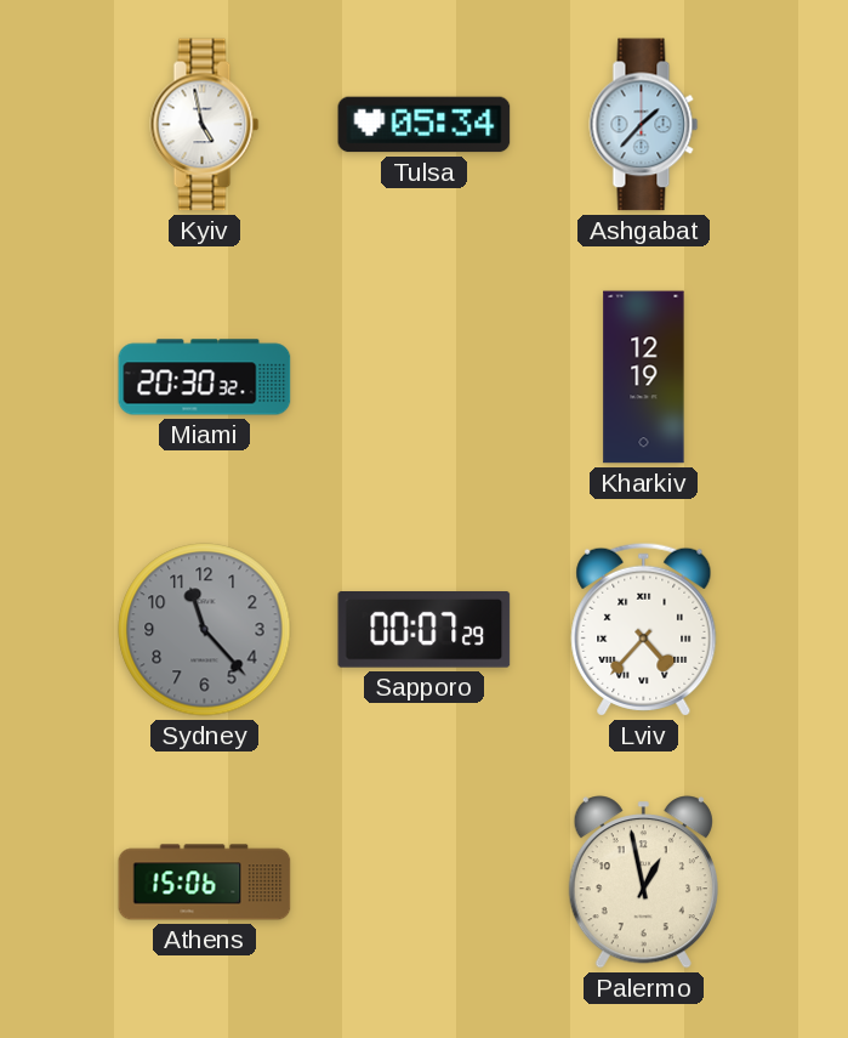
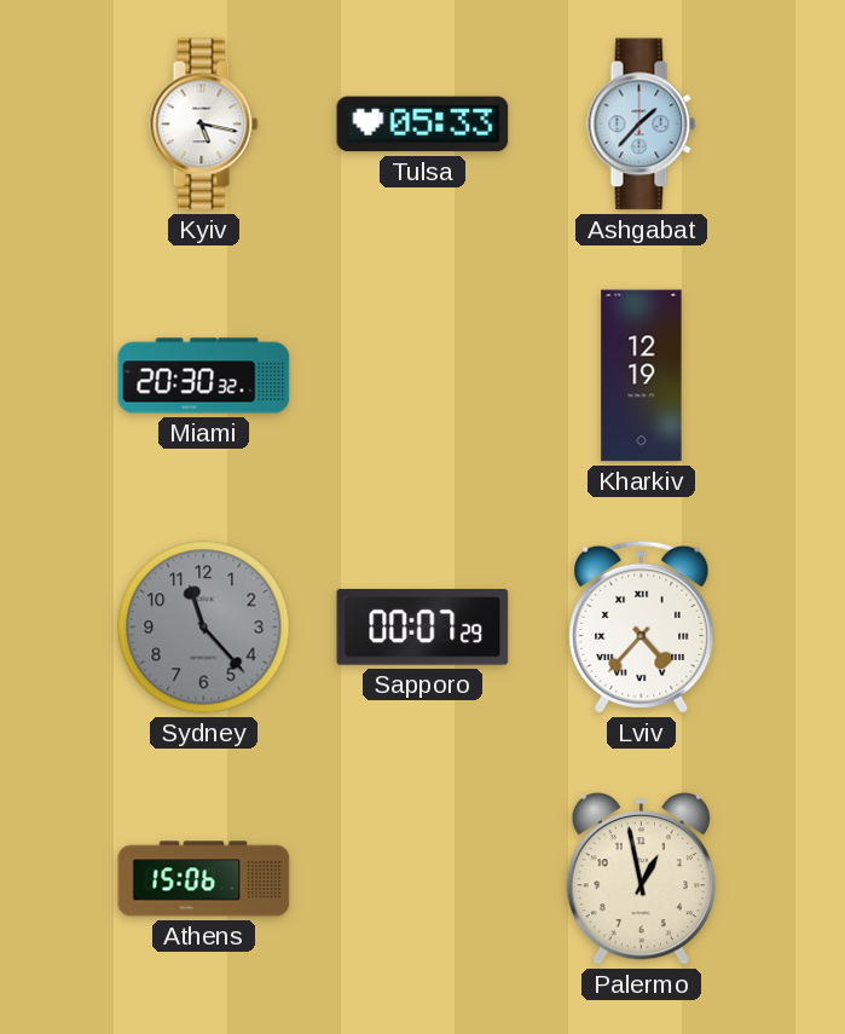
Kyiv: 4:58 -> 5:17 (204, 125)
Tulsa: 05:34 -> 05:33 (423, 125)
